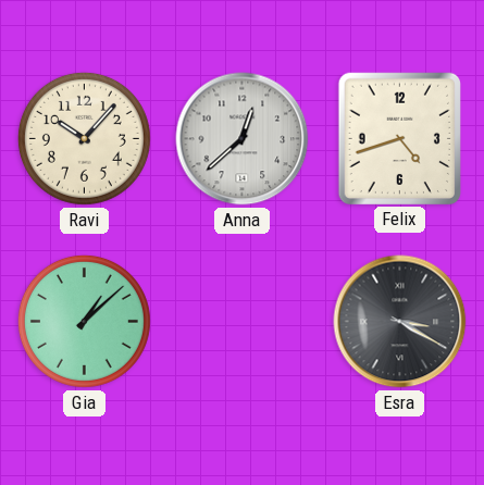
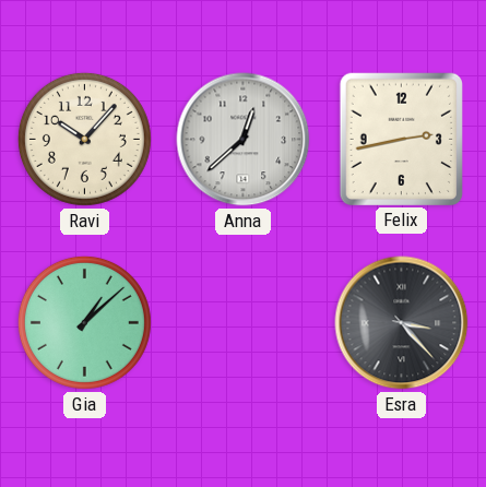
Felix: 4:42 -> 2:43 (401, 139)
Esra: 3:20 -> 3:23 (402, 323)
